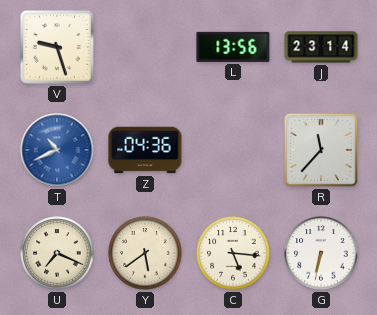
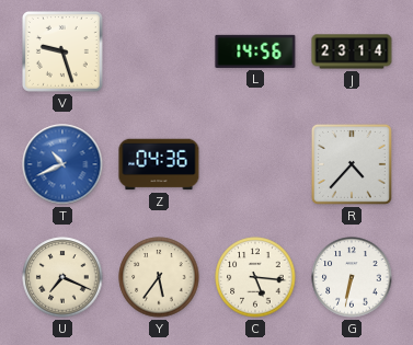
L: 13:56 -> 14:56 (255, 51)
R: 11:37 -> 4:37 (352, 164)
Y: 5:39 -> 5:36 (159, 277)
